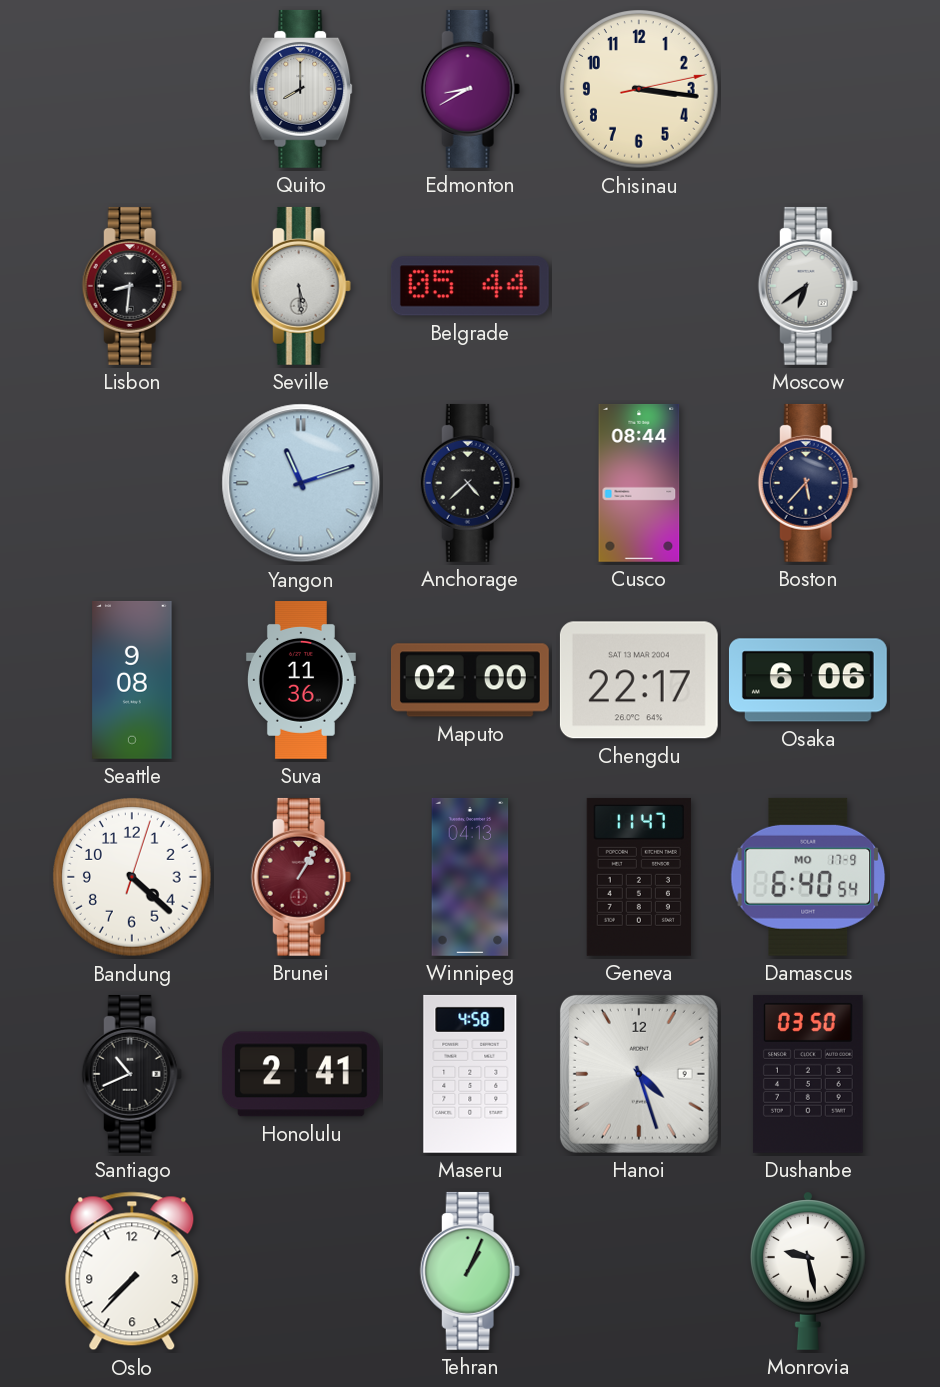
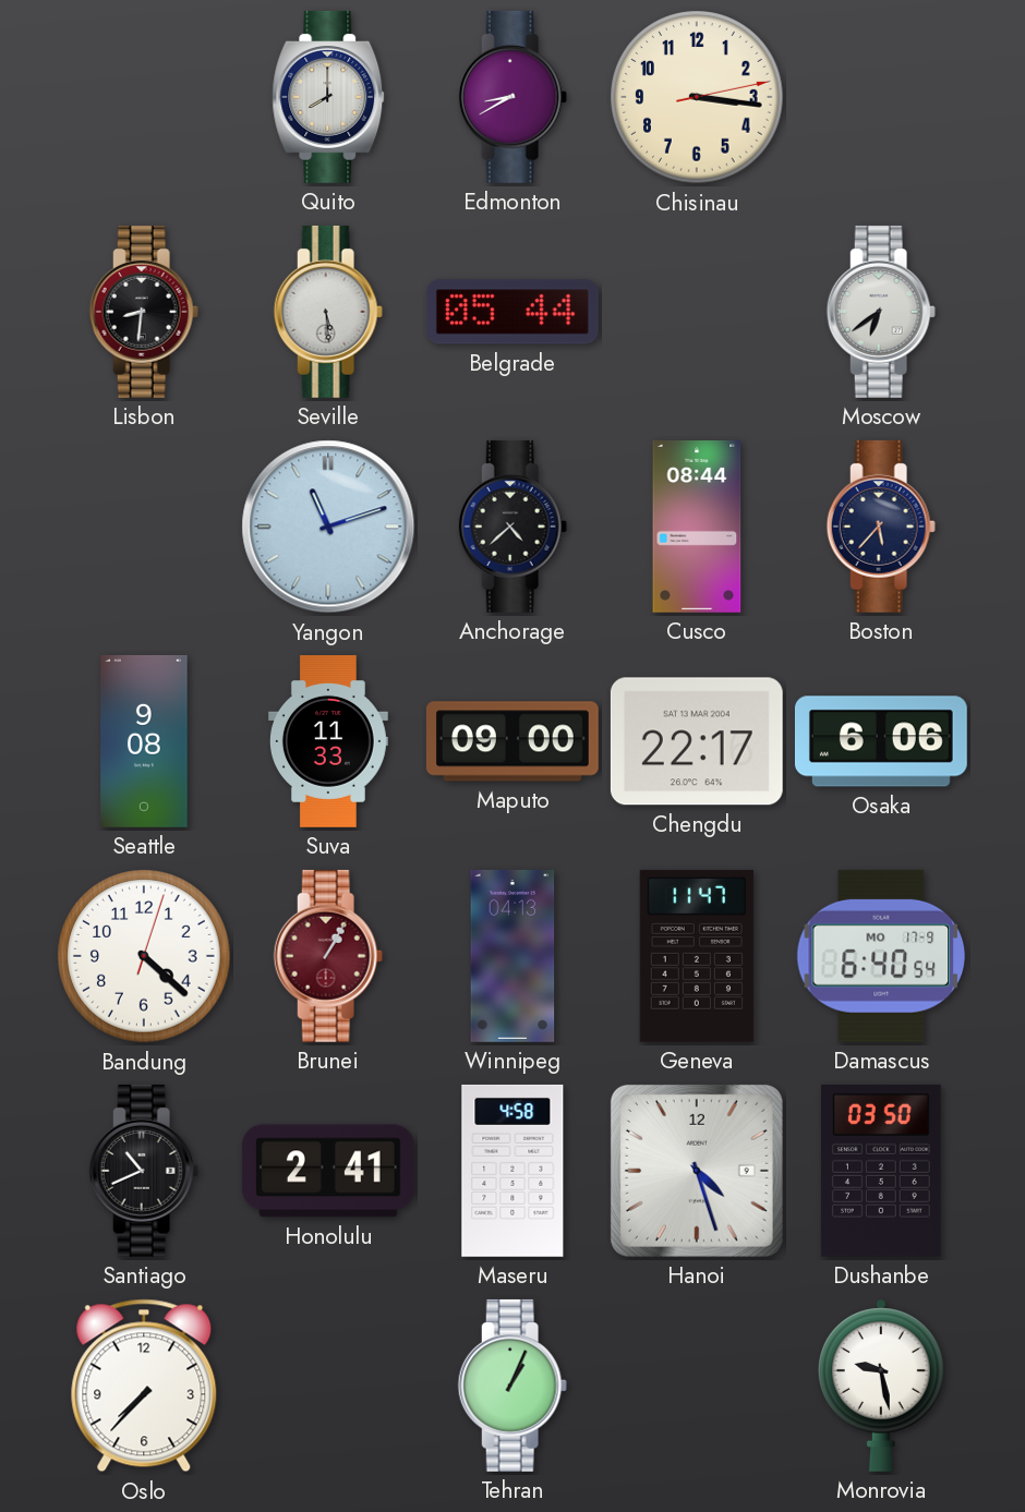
Suva: 11:36 -> 11:33 (328, 742)
Maputo: 02:00 -> 09:00 (512, 741)
